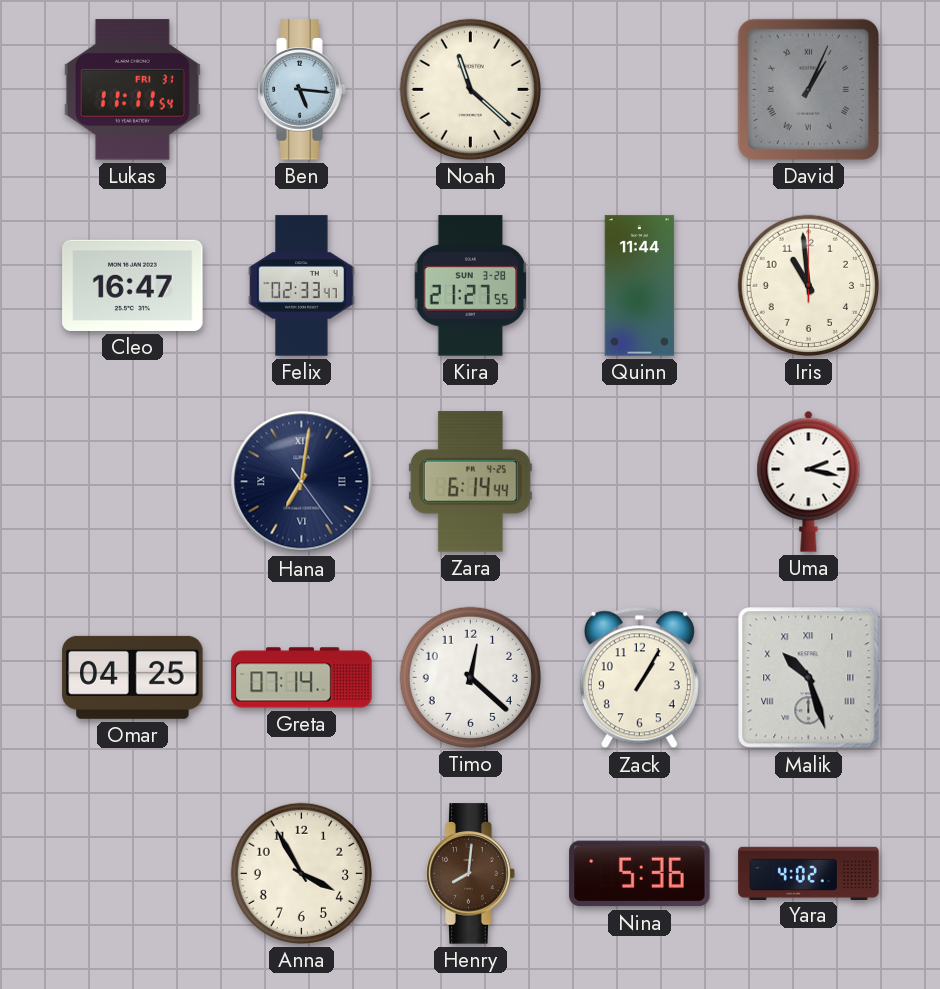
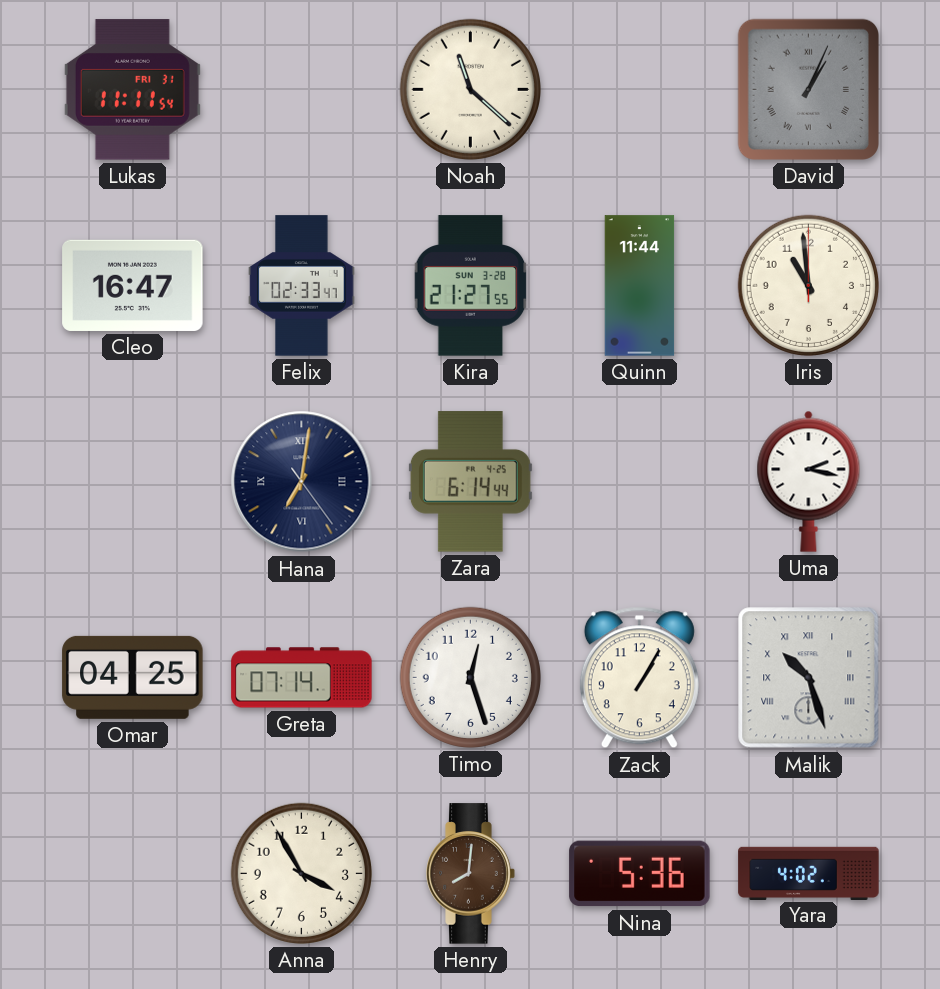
Ben: 5:16 -> none (302, 90)
Timo: 12:22 -> 12:27 (470, 677)
